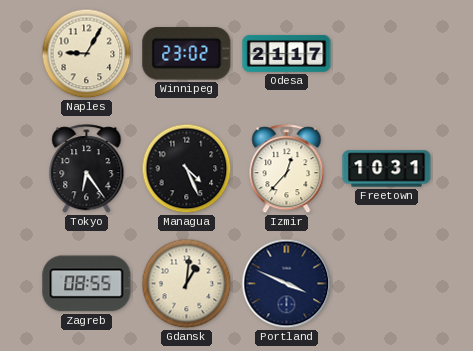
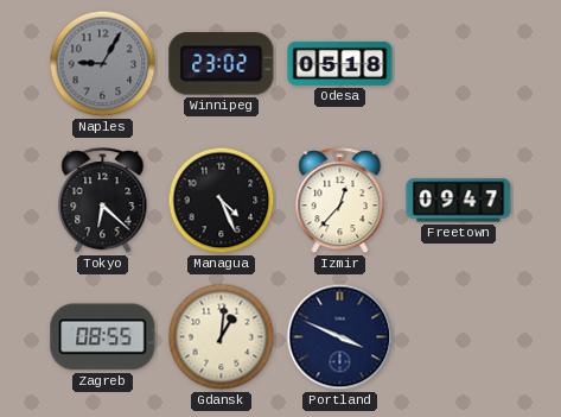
Naples dial: cream -> grey (103, 64)
Odesa: 21:17 -> 05:18 (340, 63)
Tokyo: 6:24 -> 6:22 (103, 201)
Freetown: 10:31 -> 09:47 (459, 201)
